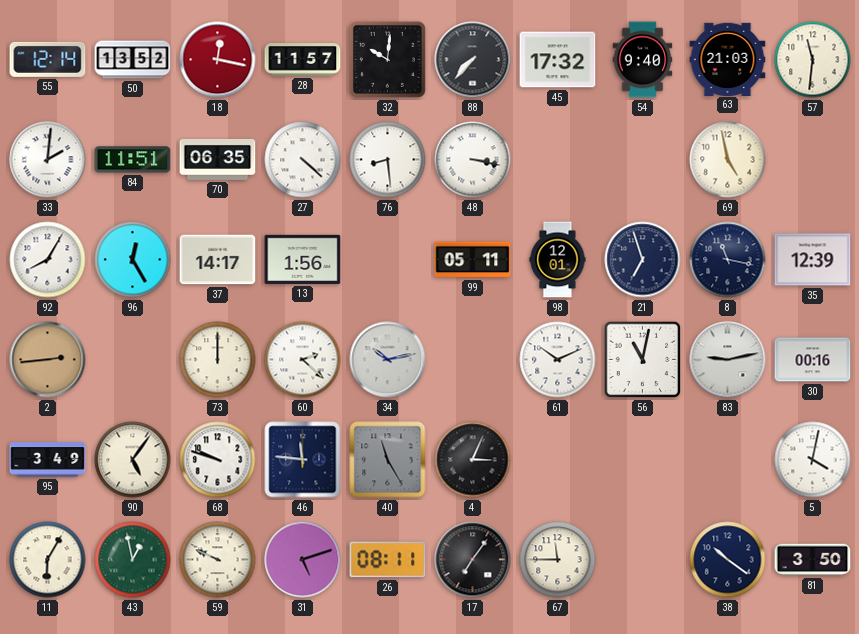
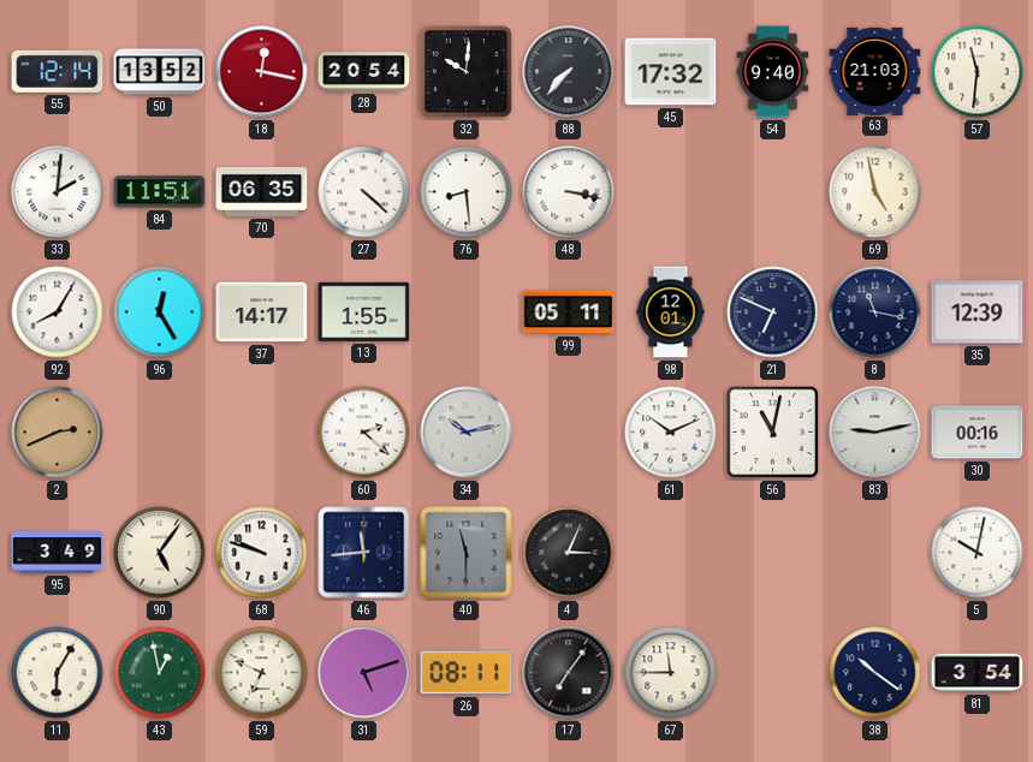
28: 11:57 -> 20:54 (364, 72)
13: 1:56 -> 1:55 (364, 311)
21: 6:57 -> 6:49 (773, 312)
2: 2:44 -> 2:41 (58, 433)
73: 12:00 -> none (218, 360)
46: 11:46 -> 11:44 (364, 553)
40: 11:25 -> 11:30 (467, 553)
5: 4:02 -> 10:02 (978, 553)
59: 9:49 -> 6:49 (262, 673)
81: 3:50 -> 3:54 (978, 673)
